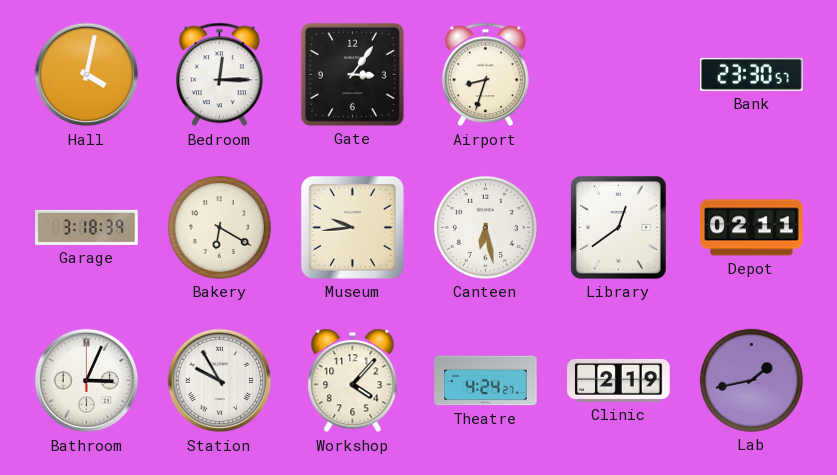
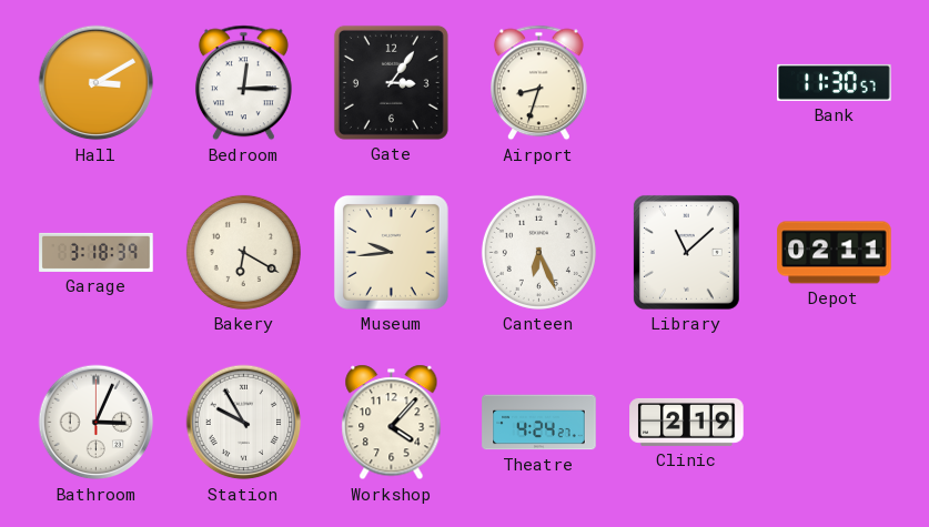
Hall: 4:02 -> 3:10 (97, 83)
Bank: 23:30 -> 11:30 (835, 82)
Canteen: 6:28 -> 6:26 (538, 252)
Library: 12:39 -> 11:08 (686, 252)
Lab: 1:43 -> none (751, 380)
